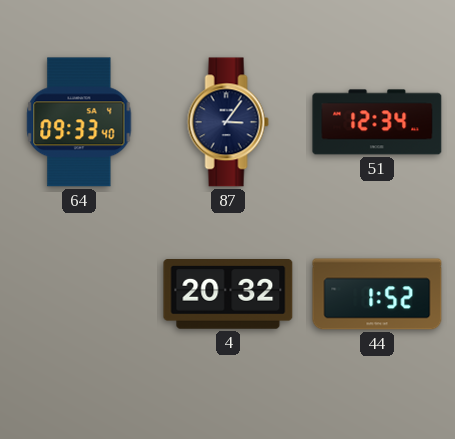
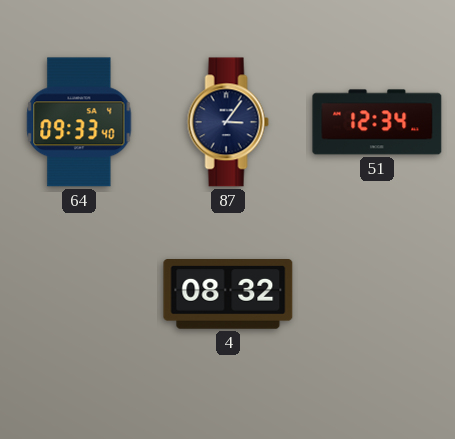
4: 20:32 -> 08:32 (228, 295)
44: 1:52 -> none (377, 294)
